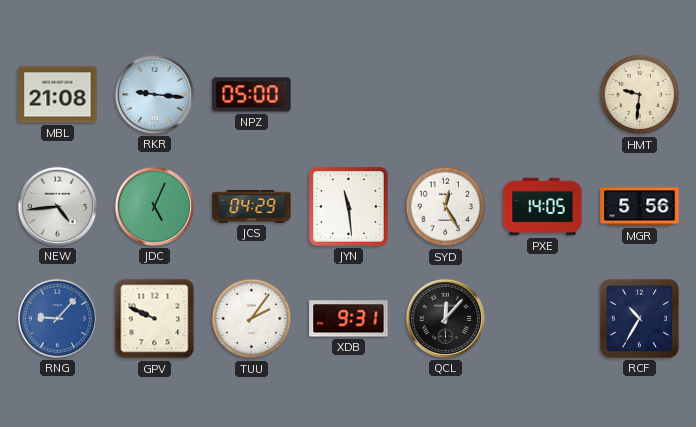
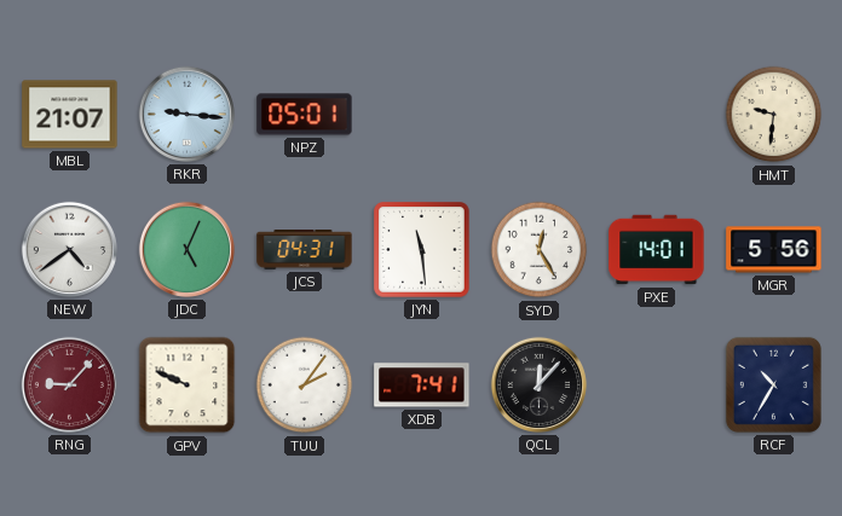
MBL: 21:08 -> 21:07 (70, 115)
NPZ: 05:00 -> 05:01 (305, 115)
NEW: 4:44 -> 4:39 (69, 249)
JCS: 04:29 -> 04:31 (305, 250)
PXE: 14:05 -> 14:01 (657, 250)
RNG dial: blue -> burgundy (69, 384)
XDB: 9:31 -> 7:41 (422, 385)
